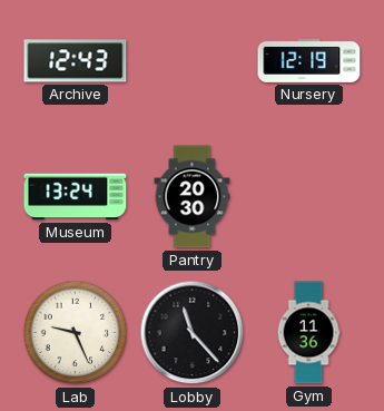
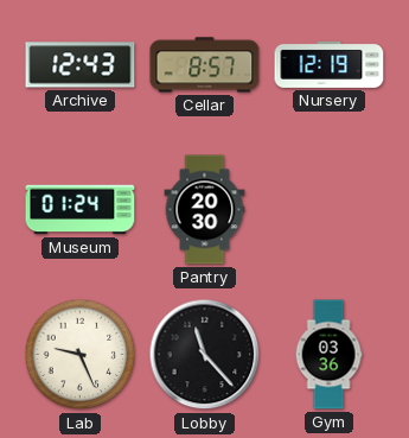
Cellar: none -> 8:57 (205, 65)
Museum: 13:24 -> 01:24 (81, 210)
Gym: 11:36 -> 03:36 (328, 355)
